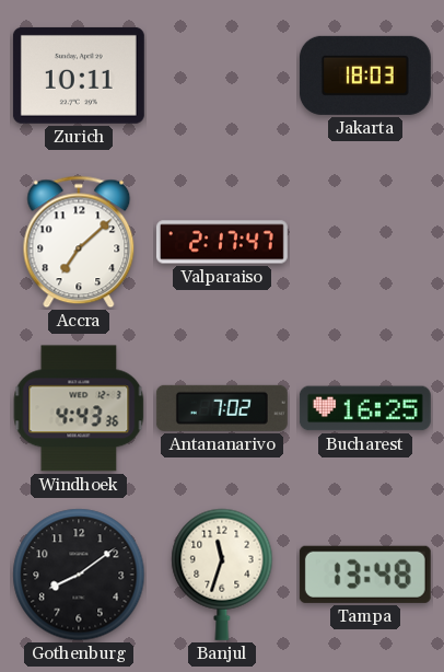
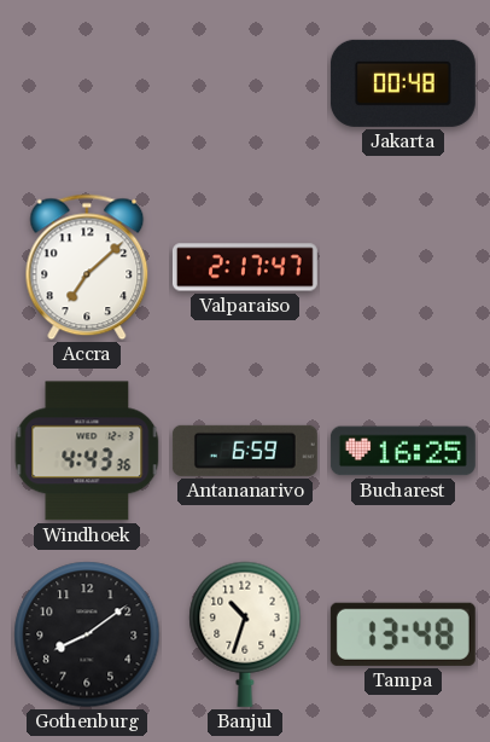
Zurich: 10:11 -> none (79, 76)
Jakarta: 18:03 -> 00:48 (403, 83)
Antananarivo: 7:02 -> 6:59 (245, 451)
Banjul: 11:33 -> 10:33 (245, 634)
